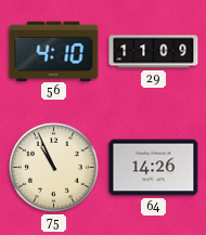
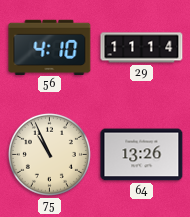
29: 11:09 -> 11:14 (142, 48)
64: 14:26 -> 13:26 (142, 155)
